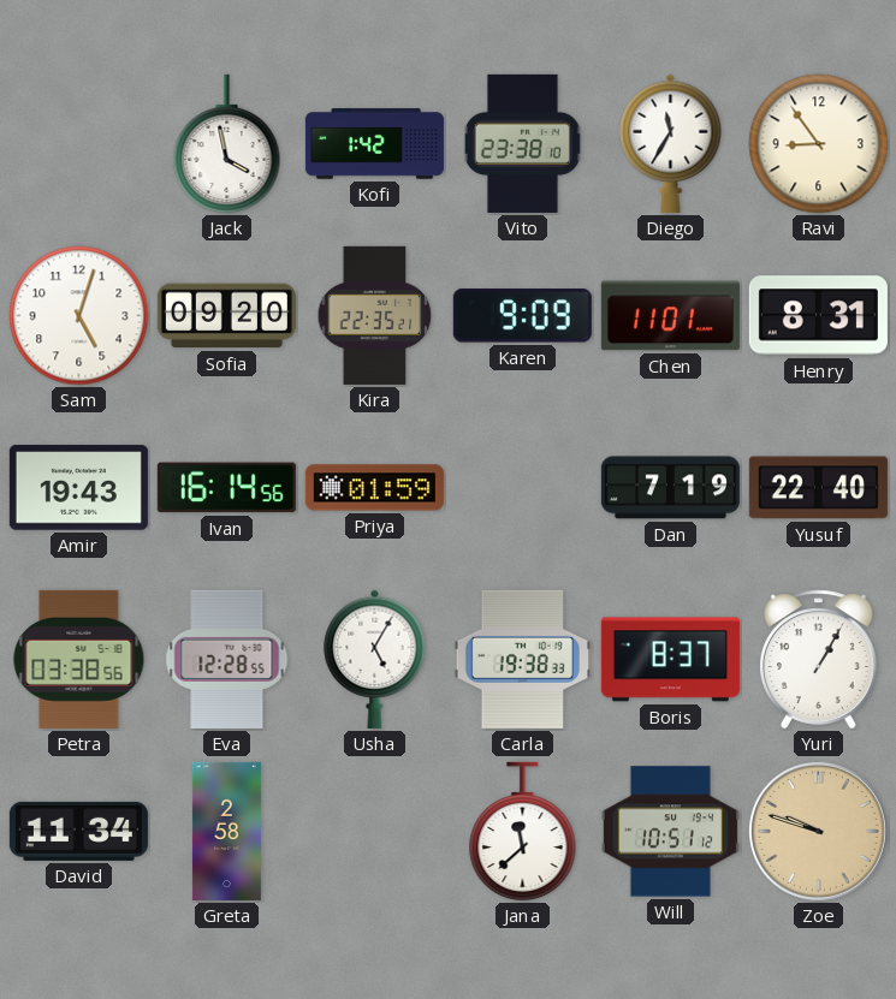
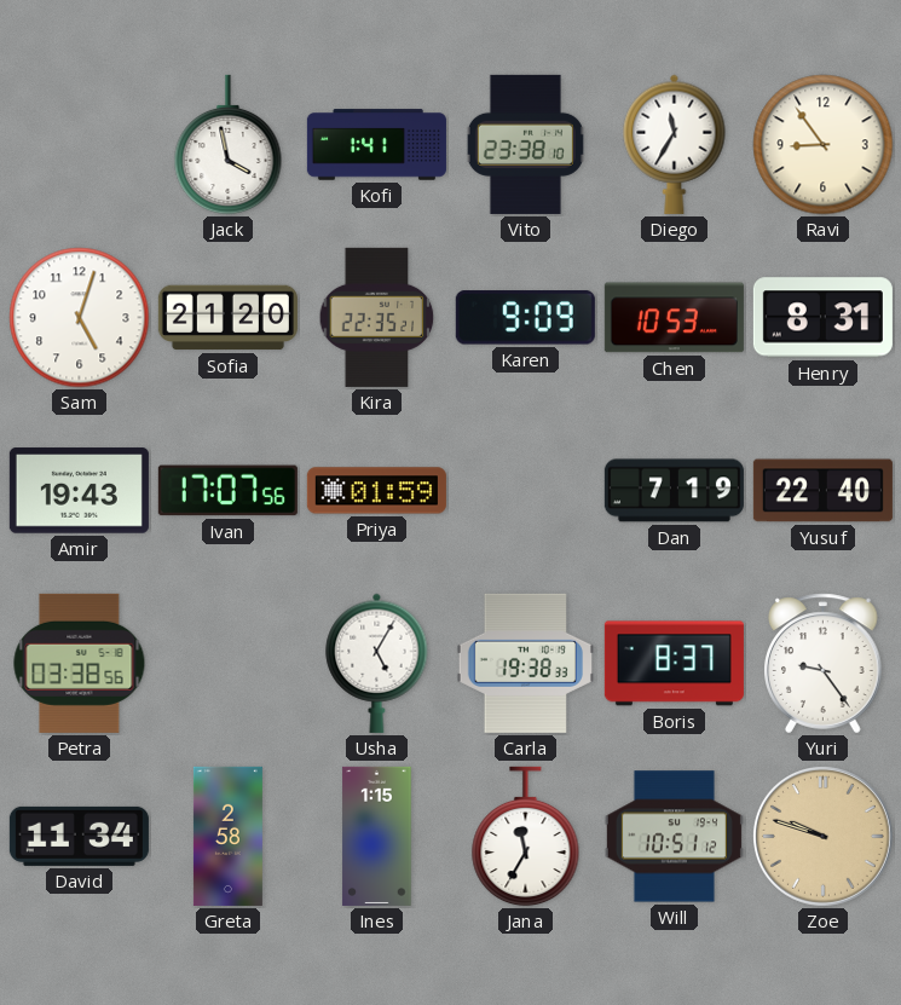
Kofi: 1:42 -> 1:41 (376, 145)
Sofia: 09:20 -> 21:20 (227, 318)
Chen: 11:01 -> 10:53 (674, 318)
Ivan: 16:14 -> 17:07 (227, 491)
Eva: 12:28 -> none (227, 659)
Yuri: 1:05 -> 9:24 (824, 664)
Ines: none -> 1:15 (377, 836)
Jana: 11:38 -> 11:35 (526, 837)
